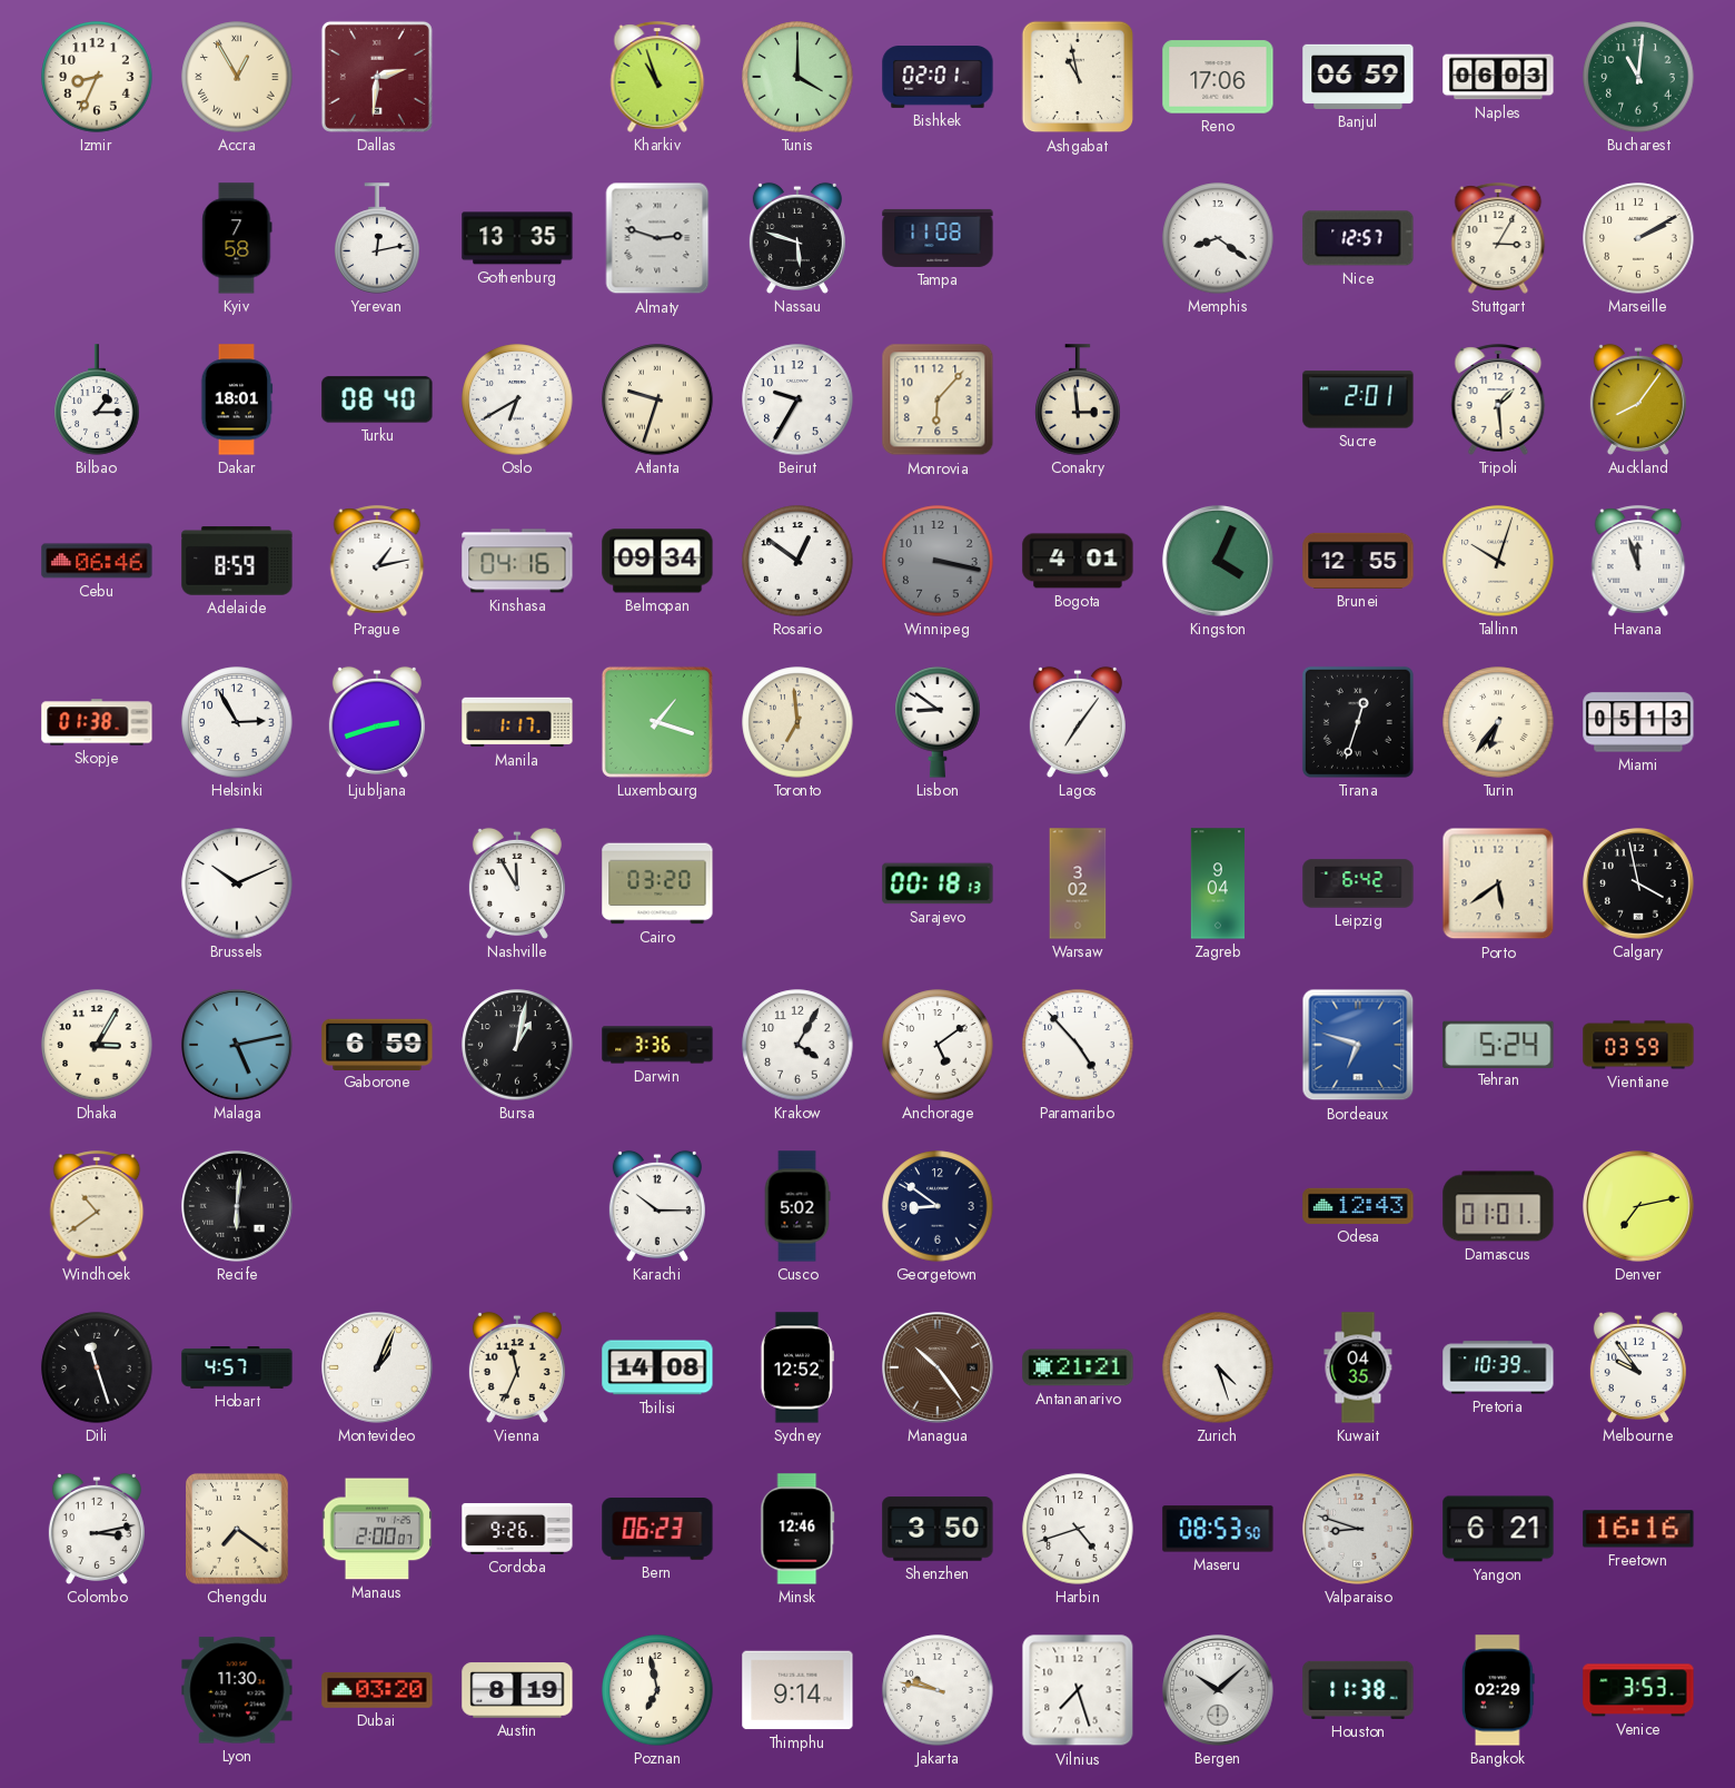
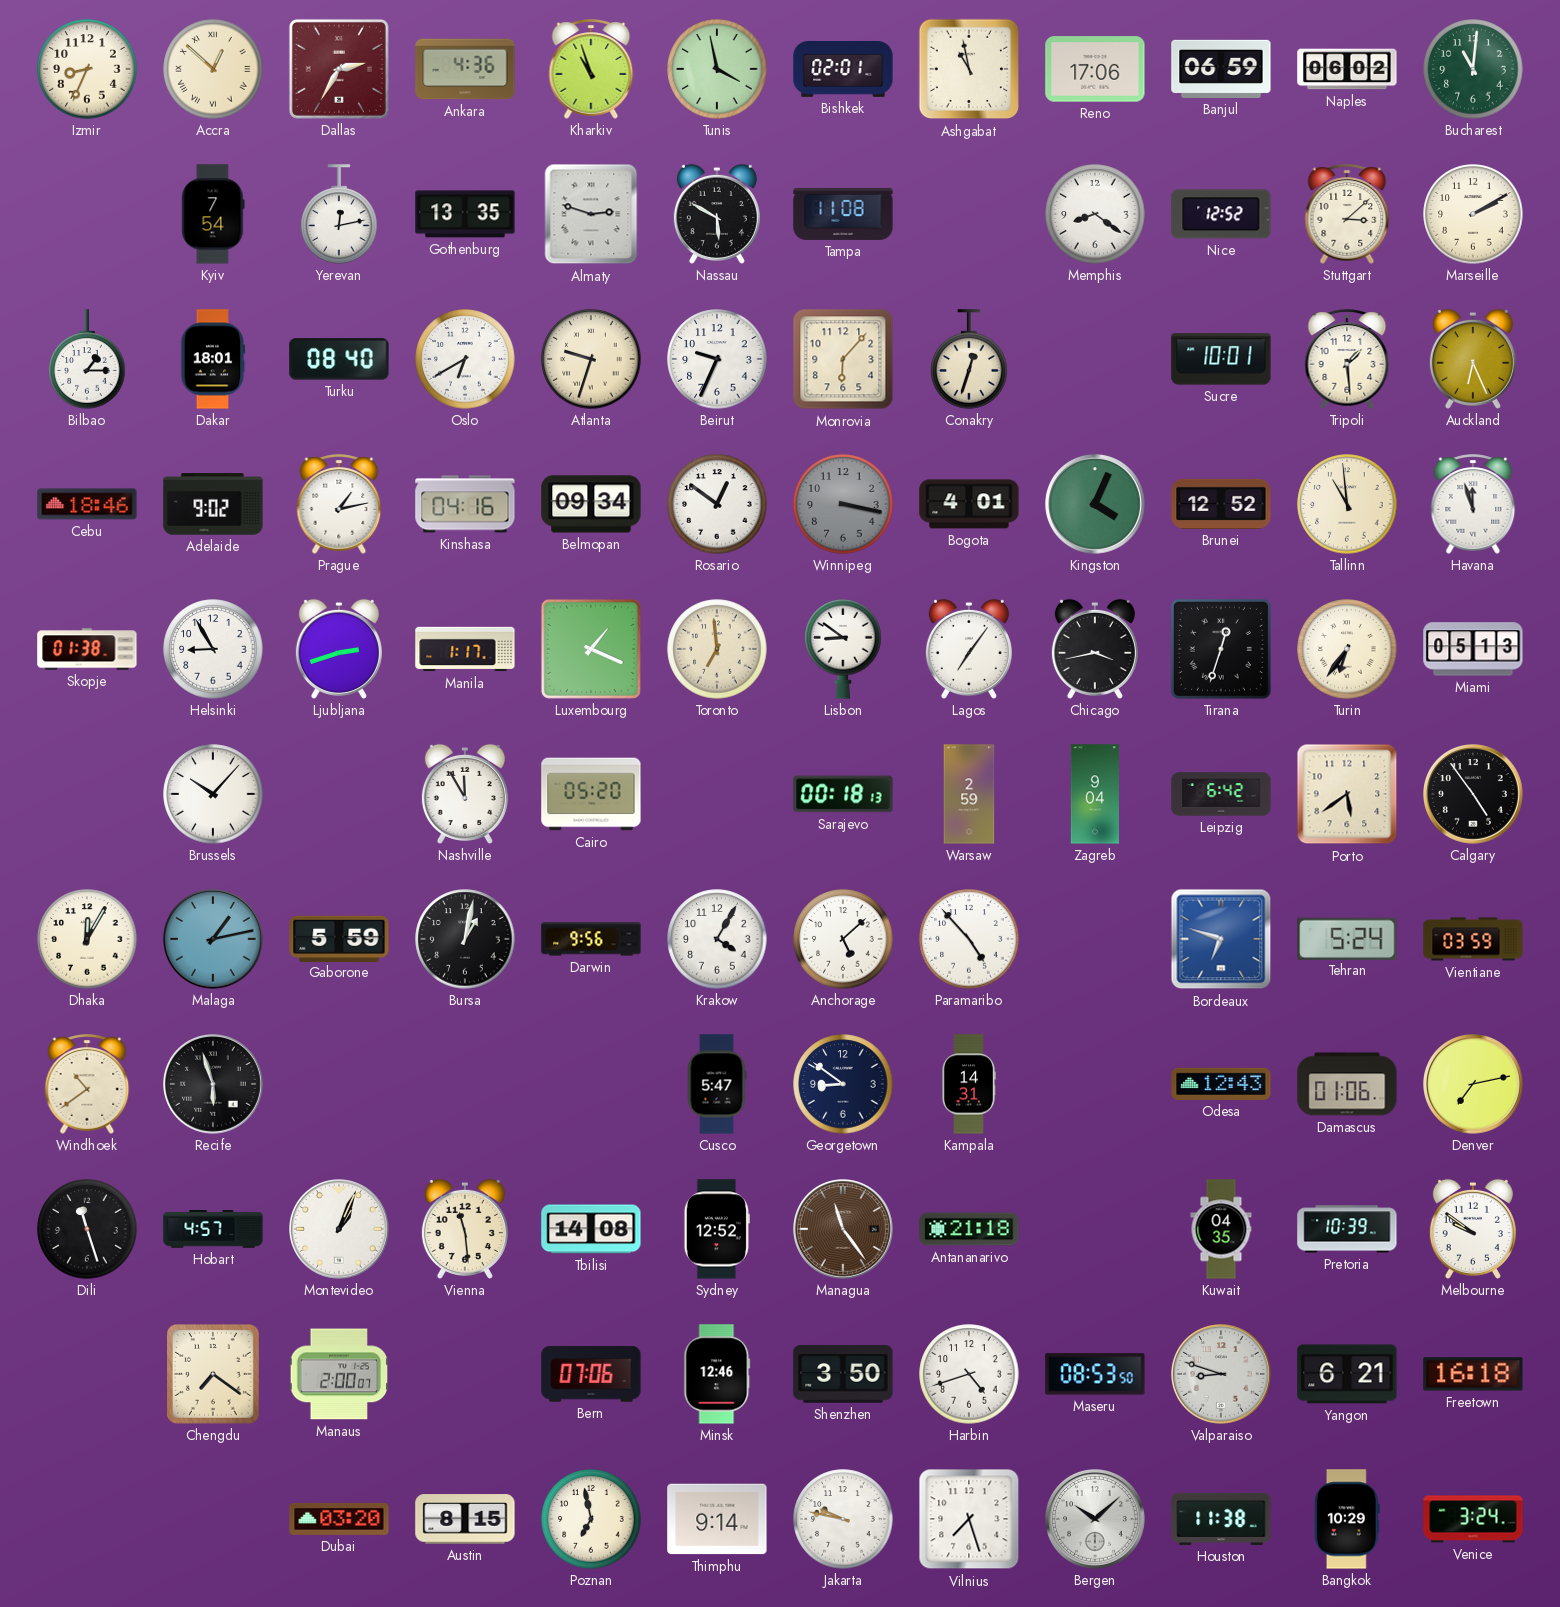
Accra: 12:55 -> 12:52 (213, 69)
Dallas: 2:31 -> 2:35 (339, 69)
Ankara: none -> 4:36 (465, 69)
Tunis: 4:00 -> 3:58 (717, 69)
Naples: 06:03 -> 06:02 (1347, 69)
Kyiv: 7:58 -> 7:54 (213, 214)
Nassau: 5:48 -> 5:50 (717, 214)
Nice: 12:57 -> 12:52 (1221, 214)
Stuttgart: 3:05 -> 3:08 (1347, 214)
Beirut: 9:35 -> 9:34 (717, 359)
Conakry: 2:59 -> 12:33 (969, 359)
Sucre: 2:01 -> 10:01 (1221, 359)
Auckland: 8:06 -> 6:26 (1473, 359)
Cebu: 06:46 -> 18:46 (87, 504)
Adelaide: 8:59 -> 9:02 (213, 504)
Brunei: 12:55 -> 12:52 (1221, 504)
Tallinn: 10:03 -> 10:59 (1347, 504)
Helsinki: 2:55 -> 8:55 (213, 649)
Luxembourg: 1:18 -> 1:19 (591, 649)
Chicago: none -> 3:43 (1095, 649)
Brussels: 10:11 -> 10:07 (213, 794)
Cairo: 03:20 -> 05:20 (591, 794)
Warsaw: 3:02 -> 2:59 (969, 794)
Calgary: 3:58 -> 4:54 (1474, 795)
Dhaka: 3:05 -> 12:05 (87, 939)
Malaga: 5:13 -> 1:13 (214, 940)
Gaborone: 6:59 -> 5:59 (339, 938)
Darwin: 3:36 -> 9:56 (591, 939)
Anchorage: 5:09 -> 5:08 (843, 939)
Recife: 6:01 -> 5:57 (214, 1085)
Karachi: 10:15 -> none (657, 1206)
Cusco: 5:02 -> 5:47 (717, 1084)
Kampala: none -> 14:31 (969, 1084)
Damascus: 01:01 -> 01:06 (1347, 1084)
Vienna: 11:34 -> 11:29 (465, 1229)
Managua: 10:24 -> 11:24 (844, 1230)
Antananarivo: 21:21 -> 21:18 (969, 1229)
Zurich: 4:27 -> none (1218, 1367)
Melbourne: 9:54 -> 9:51 (1473, 1229)
Colombo: 3:13 -> none (97, 1529)
Cordoba: 9:26 -> none (517, 1529)
Bern: 06:23 -> 07:06 (591, 1374)
Freetown: 16:16 -> 16:18 (1473, 1374)
Lyon: 11:30 -> none (237, 1690)
Austin: 8:19 -> 8:15 (465, 1519)
Bangkok: 02:29 -> 10:29 (1348, 1519)
Venice: 3:53 -> 3:24 (1473, 1519)
